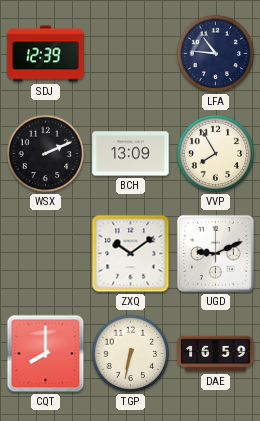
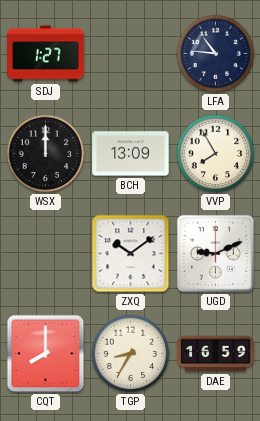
SDJ: 12:39 -> 1:27 (46, 54)
WSX: 2:11 -> 12:00 (46, 154)
TGP: 6:32 -> 8:35 (131, 354)
